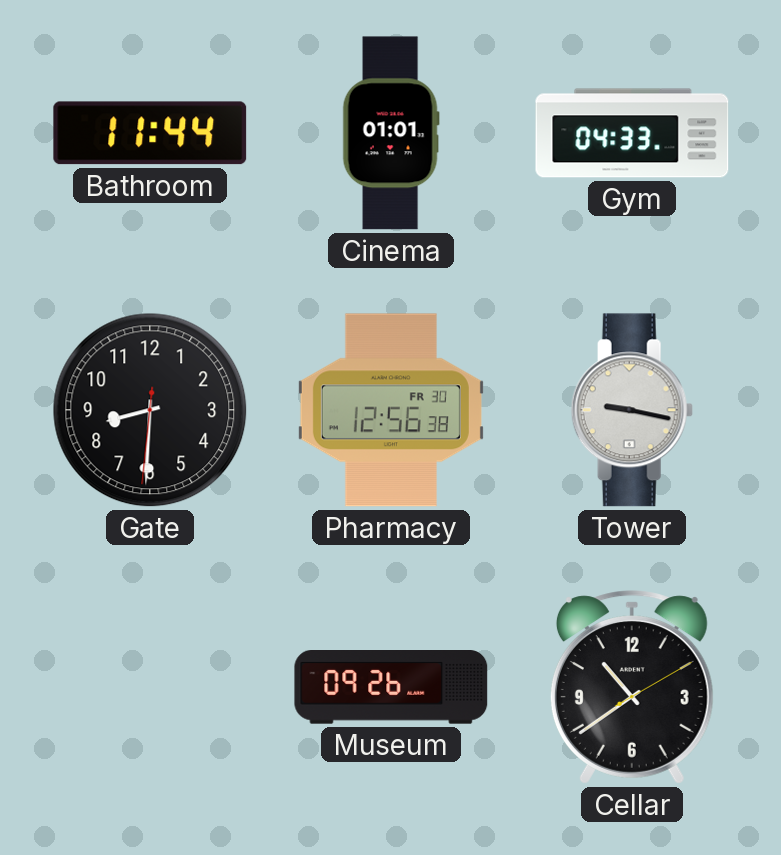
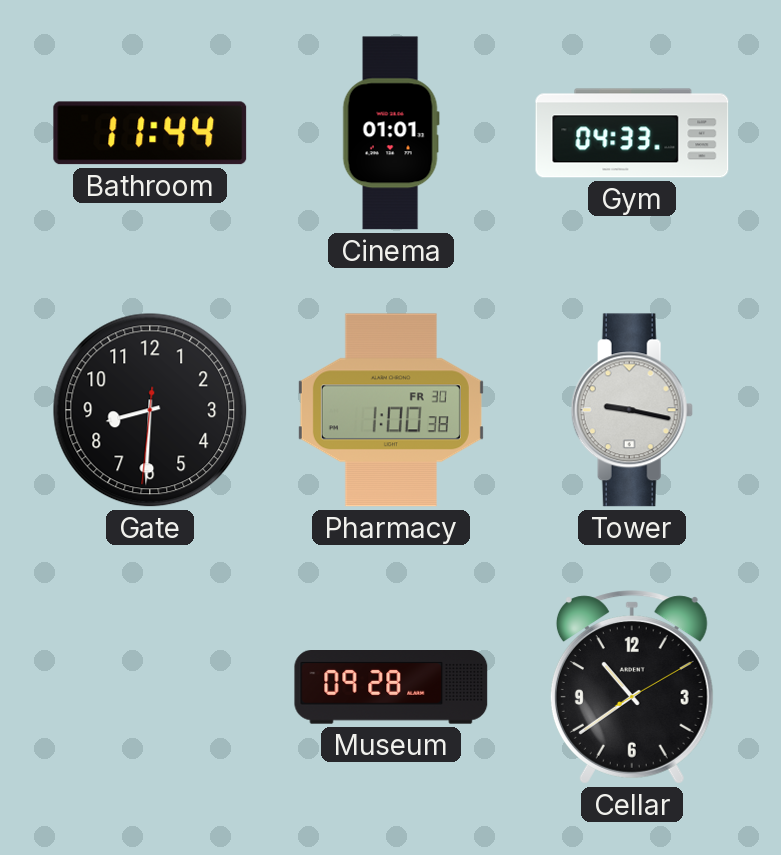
Pharmacy: 12:56 -> 1:00 (391, 410)
Museum: 09:26 -> 09:28 (391, 688)
